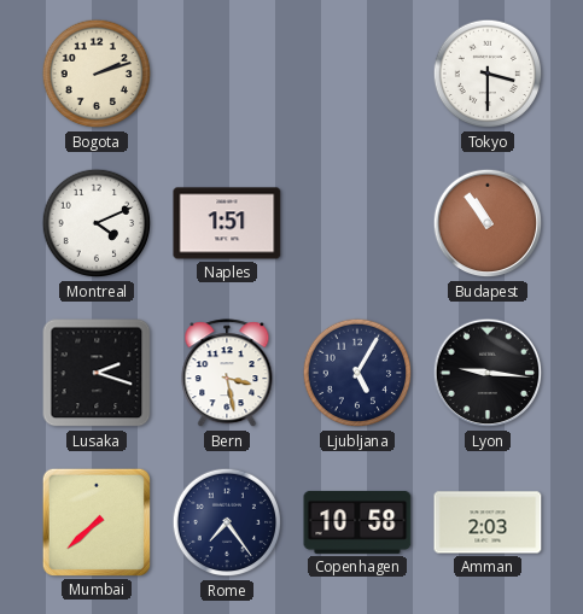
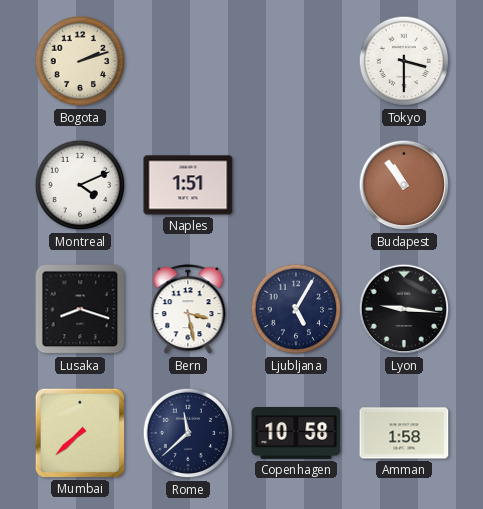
Lusaka: 2:18 -> 8:18 (80, 309)
Rome: 7:24 -> 11:38 (188, 433)
Amman: 2:03 -> 1:58 (404, 433)
